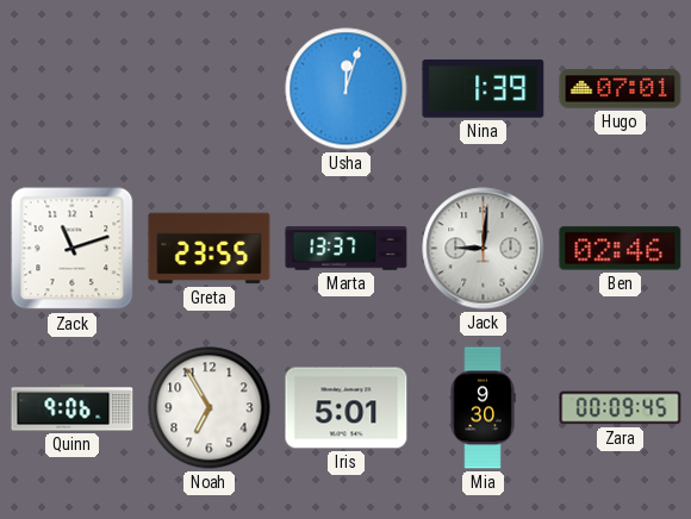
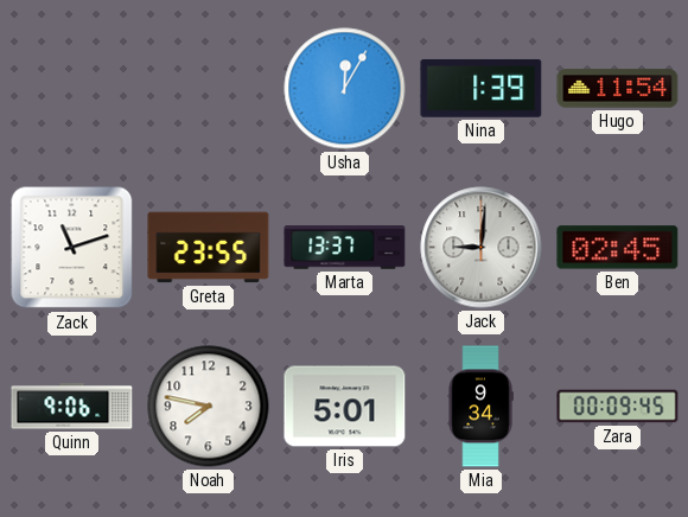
Usha: 12:03 -> 12:05 (345, 89)
Hugo: 07:01 -> 11:54 (618, 89)
Ben: 02:46 -> 02:45 (618, 248)
Noah: 6:55 -> 7:47 (209, 407)
Mia: 9:30 -> 9:34 (480, 407)
